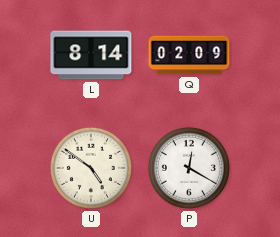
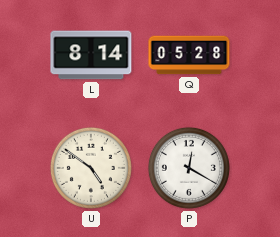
Q: 02:09 -> 05:28 (189, 55)
